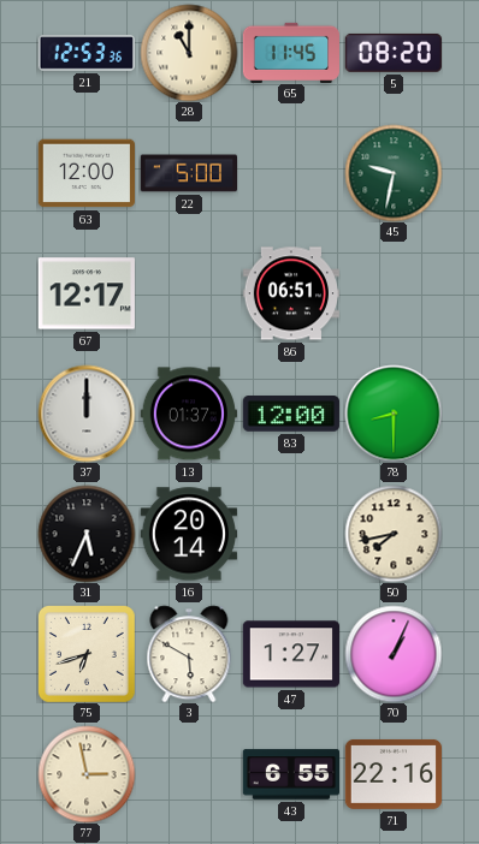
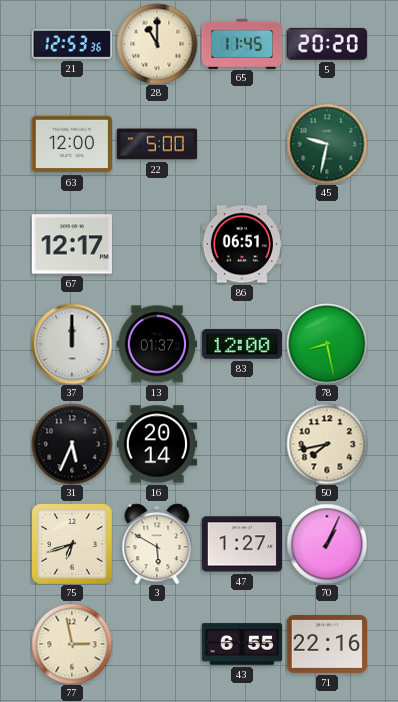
5: 08:20 -> 20:20 (327, 44)
78: 8:30 -> 8:28 (327, 344)
